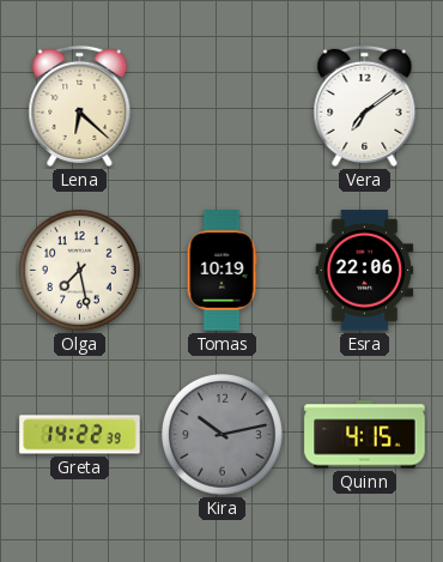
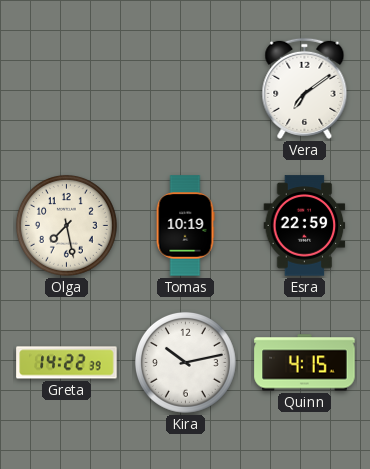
Lena: 6:22 -> none (80, 105)
Esra: 22:06 -> 22:59 (305, 226)
Kira dial: grey -> white (185, 362)
